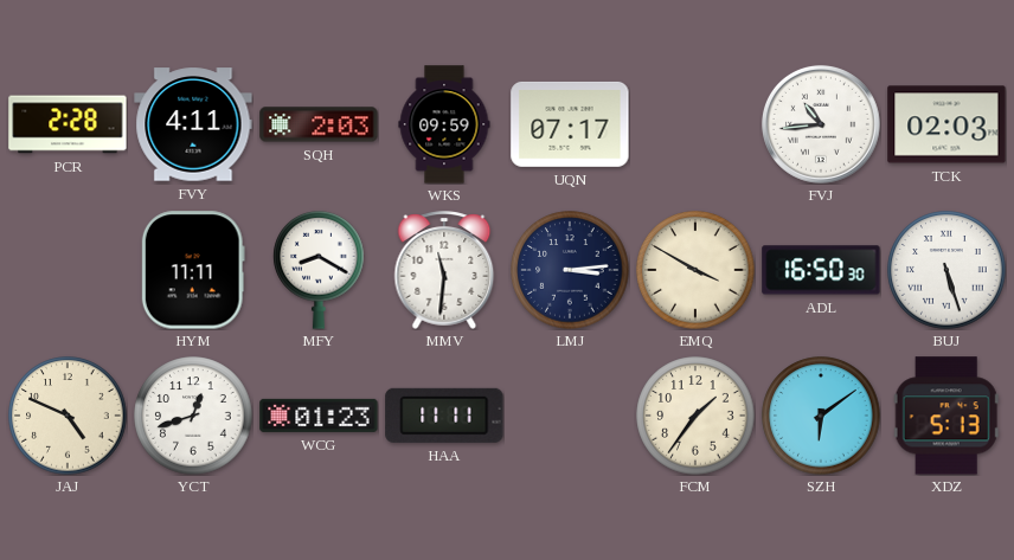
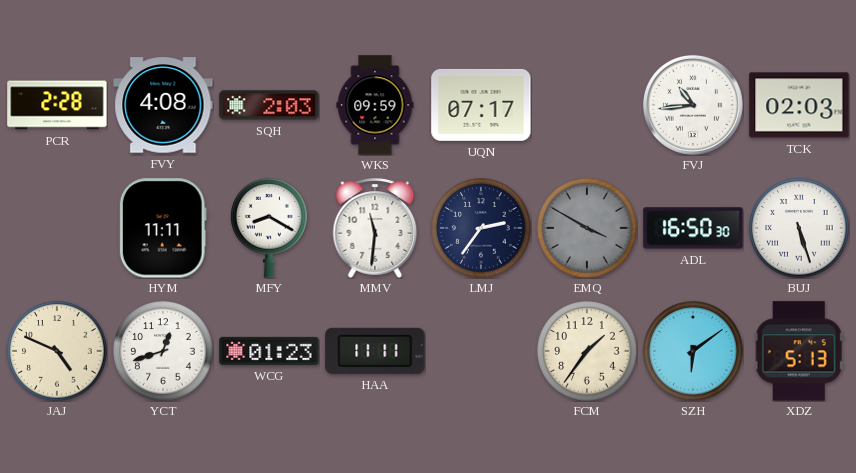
FVY: 4:11 -> 4:08 (163, 105)
LMJ: 3:14 -> 2:36 (481, 228)
EMQ dial: cream -> grey (587, 228)
